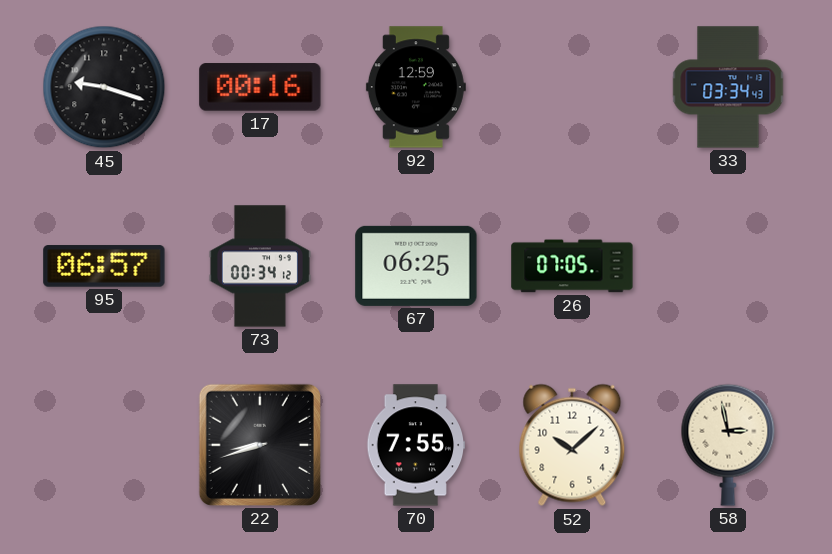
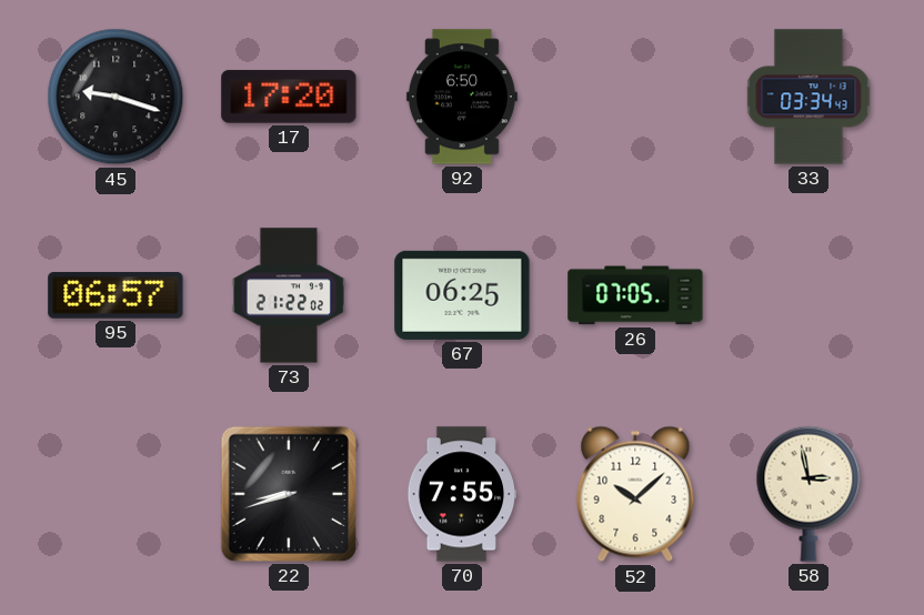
17: 00:16 -> 17:20 (289, 97)
92: 12:59 -> 6:50 (462, 97)
73: 00:34 -> 21:22 (289, 295)
